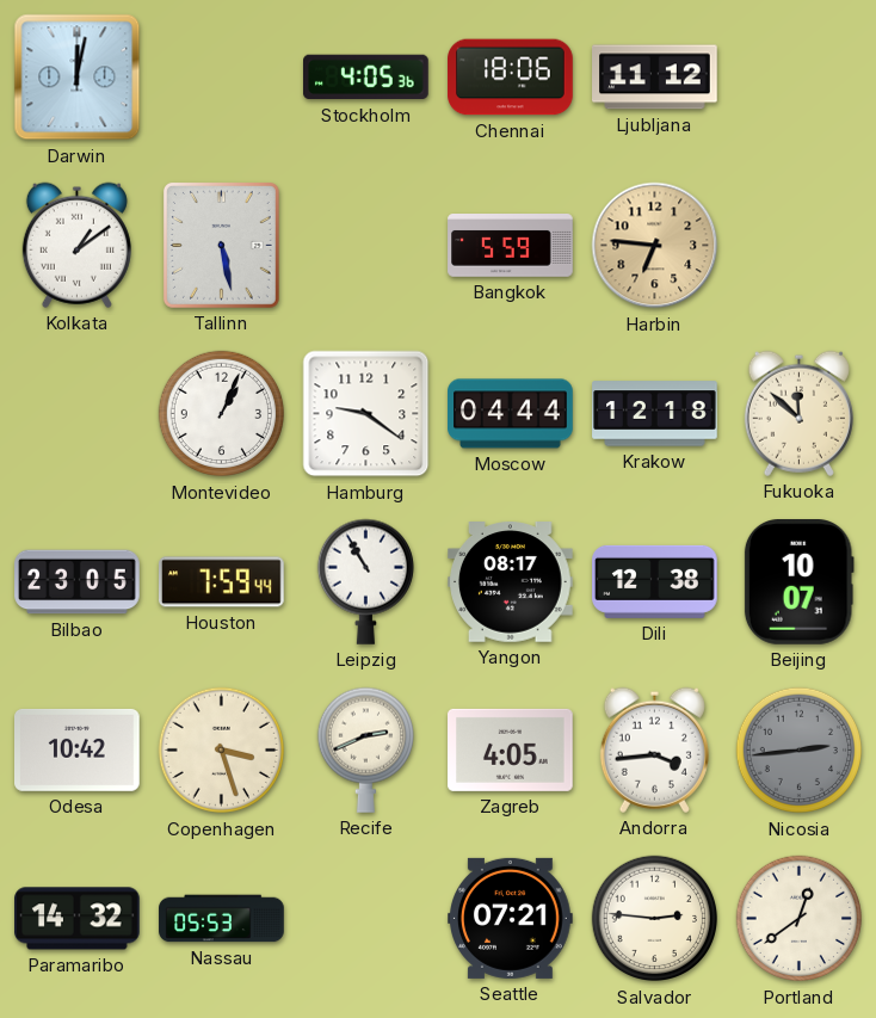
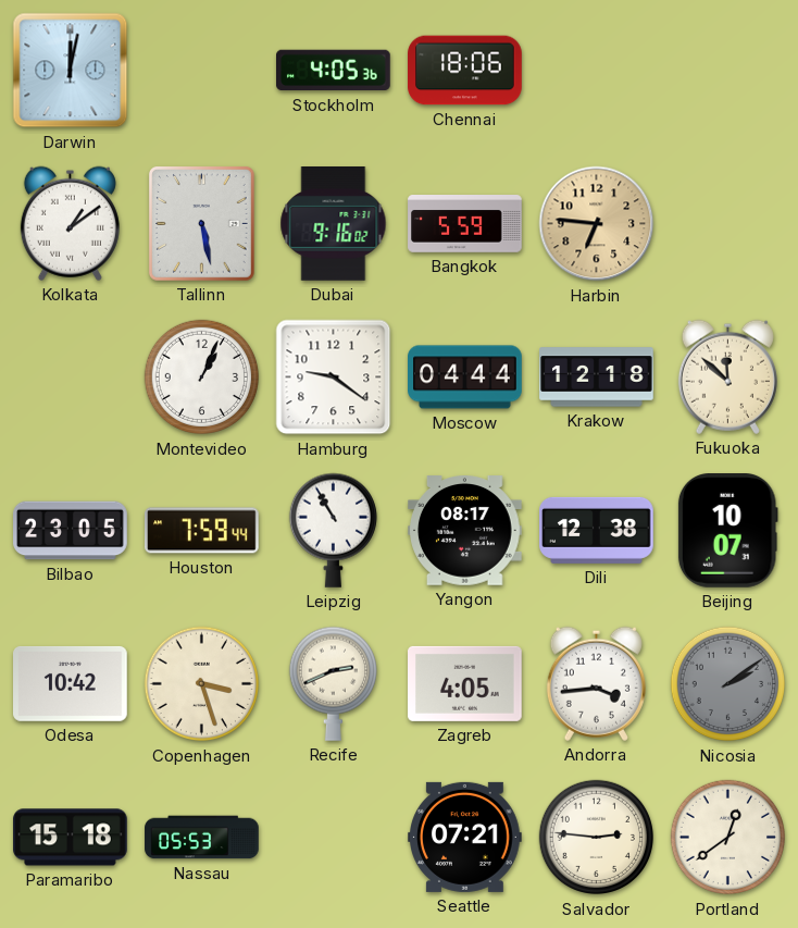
Ljubljana: 11:12 -> none (655, 78)
Dubai: none -> 9:16 (334, 224)
Nicosia: 2:44 -> 2:09 (728, 684)
Paramaribo: 14:32 -> 15:18 (71, 838)
